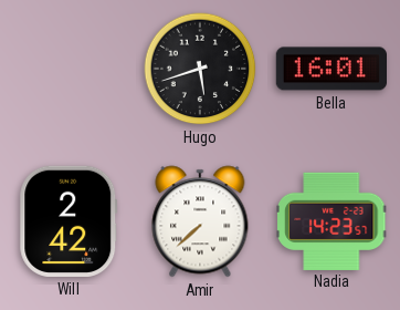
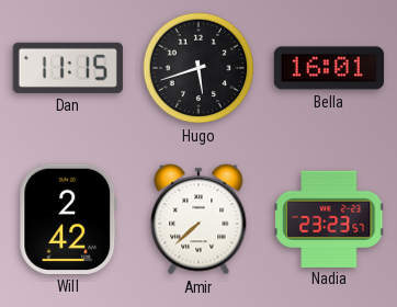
Dan: none -> 11:15 (68, 68)
Nadia: 14:23 -> 23:23 (330, 218)
